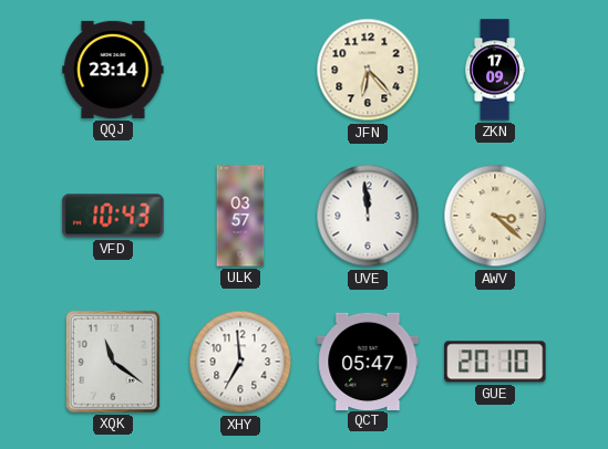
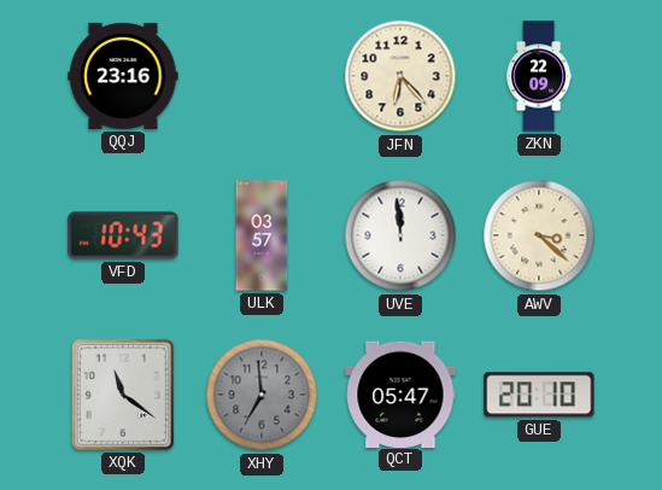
QQJ: 23:14 -> 23:16 (123, 76)
ZKN: 17:09 -> 22:09 (539, 76)
XHY dial: white -> grey (262, 395)
